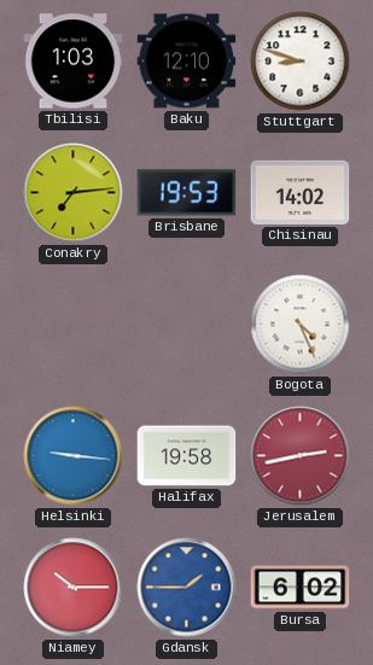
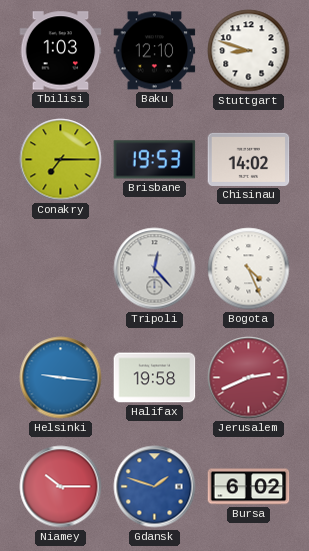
Conakry: 7:14 -> 7:15 (61, 160)
Tripoli: none -> 12:23 (155, 269)
Jerusalem: 2:43 -> 2:41 (249, 378)
Gdansk: 1:45 -> 1:48 (155, 487)
